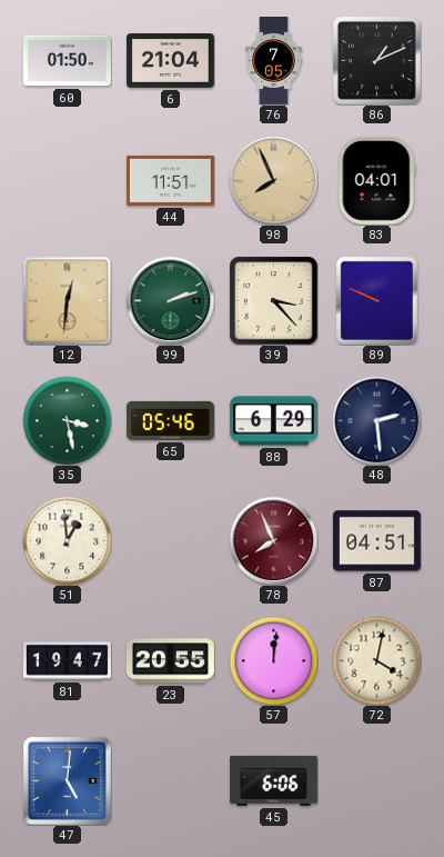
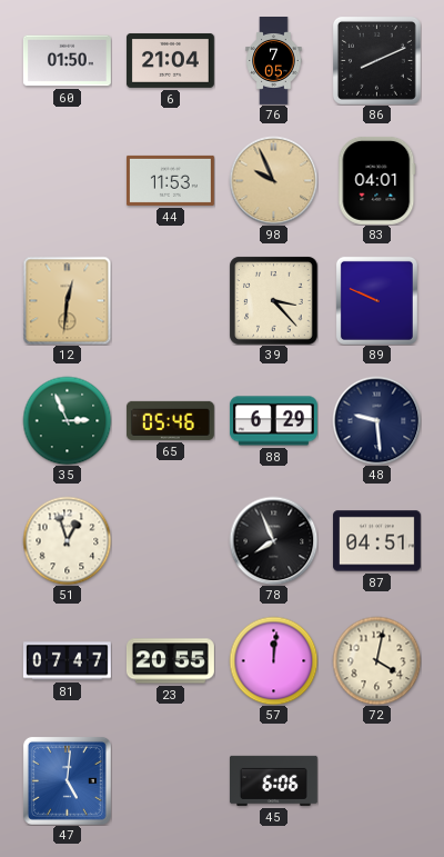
86: 1:11 -> 8:11 (376, 60)
44: 11:51 -> 11:53 (170, 180)
98: 7:56 -> 9:56 (273, 180)
99: 2:12 -> none (170, 300)
35: 3:28 -> 2:56 (67, 420)
48: 2:29 -> 9:29 (376, 420)
51: 12:59 -> 12:57 (67, 540)
78 dial: burgundy -> black (273, 540)
81: 19:47 -> 07:47 (67, 661)
